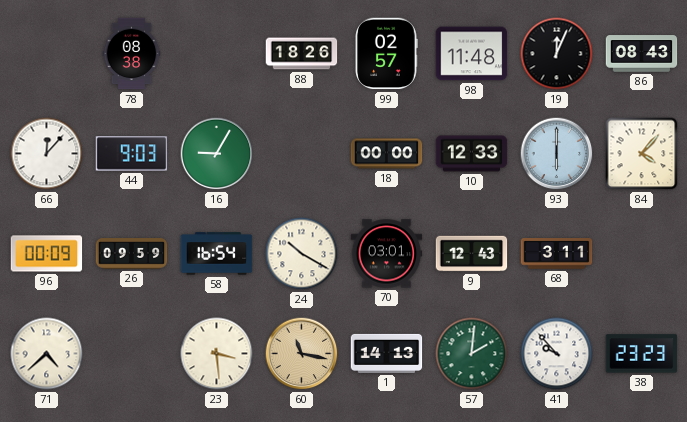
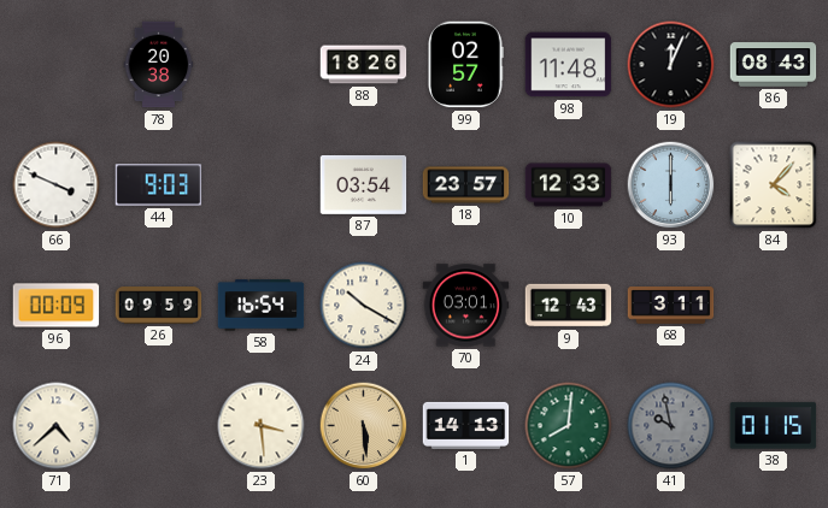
78: 08:38 -> 20:38 (159, 65)
66: 12:07 -> 3:49 (57, 185)
16: 9:05 -> none (217, 154)
87: none -> 03:54 (364, 184)
18: 00:00 -> 23:57 (466, 185)
60: 11:17 -> 5:29 (364, 426)
57: 2:01 -> 8:01 (569, 426)
41: 9:53 -> 9:58 (671, 426)
41 dial: white -> grey (671, 426)
38: 23:23 -> 01:15 (774, 426)
